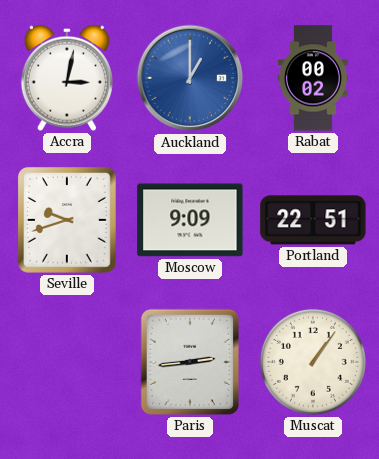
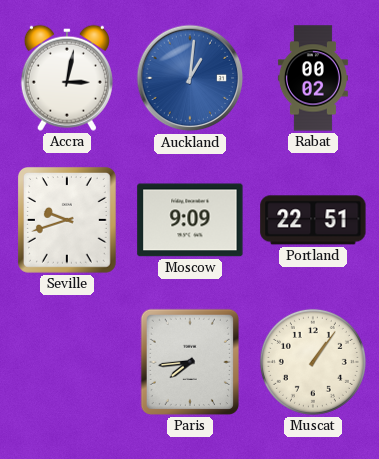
Auckland: 1:00 -> 1:01 (190, 78)
Paris: 2:44 -> 7:44 (190, 362)
